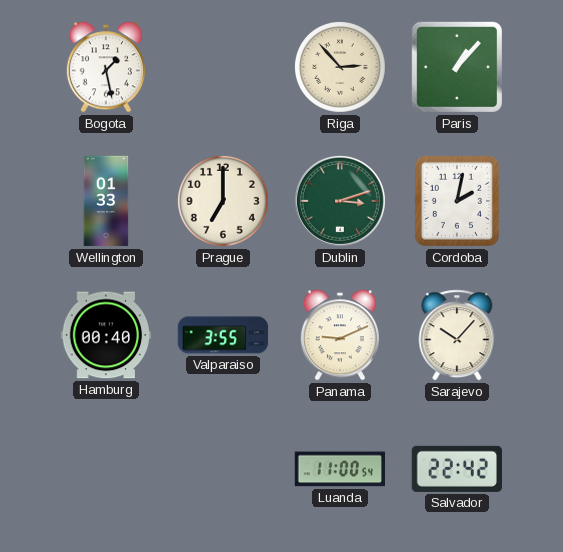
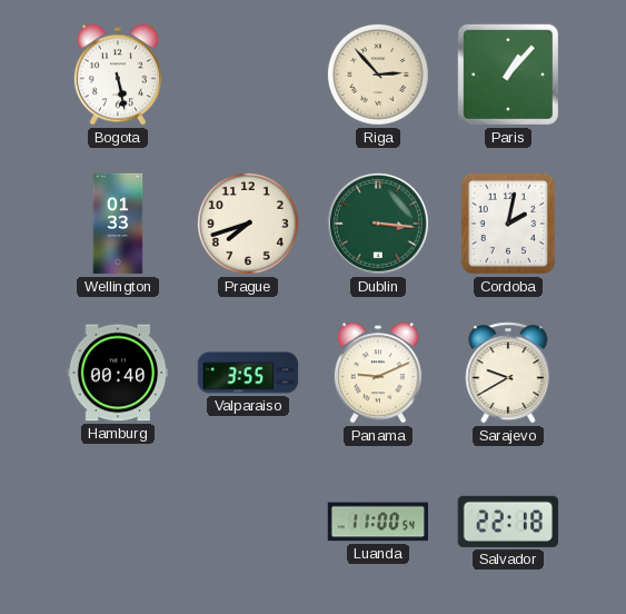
Bogota: 1:28 -> 5:28 (118, 75)
Prague: 7:00 -> 7:42 (248, 224)
Dublin: 3:12 -> 3:16 (378, 224)
Sarajevo: 10:07 -> 9:40 (508, 373)
Salvador: 22:42 -> 22:18 (507, 522)
